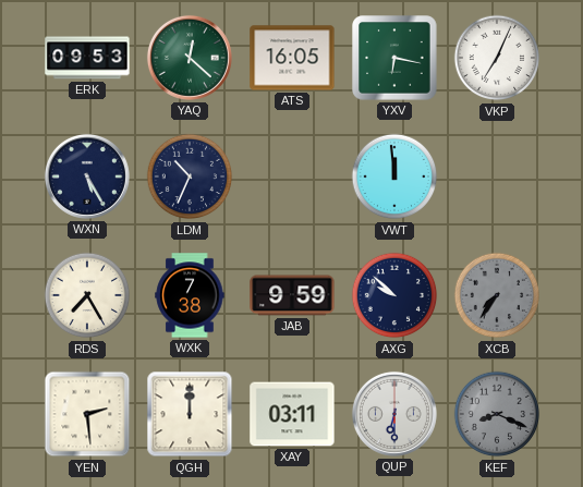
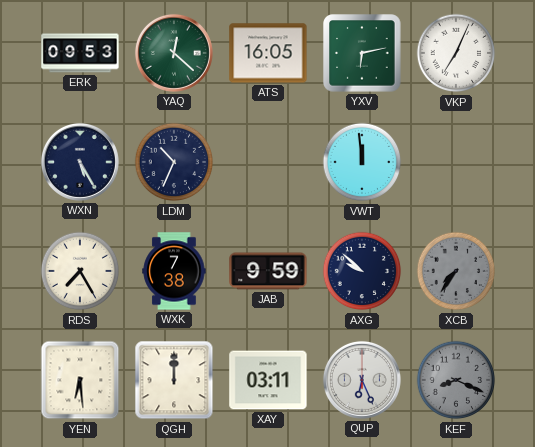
YXV: 6:17 -> 6:13 (362, 53)
YEN: 2:29 -> 6:29 (80, 380)
QUP: 6:30 -> 6:26 (362, 380)
